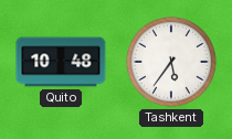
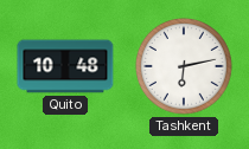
Tashkent: 5:36 -> 6:13 (184, 66)
